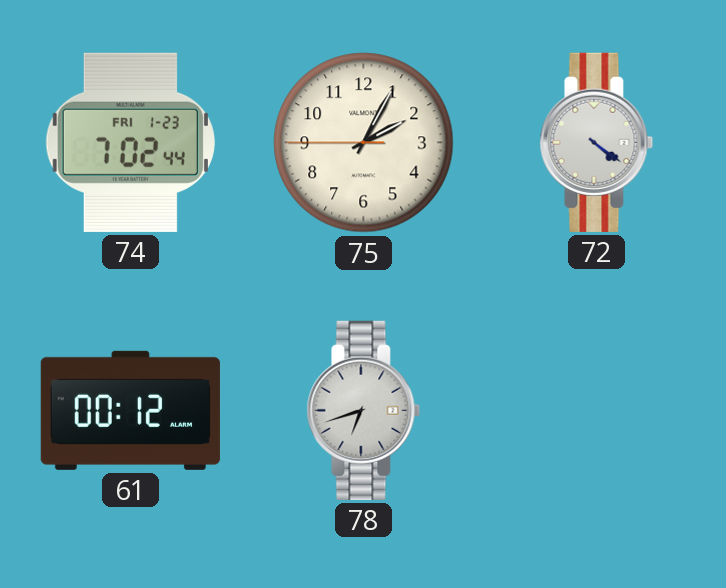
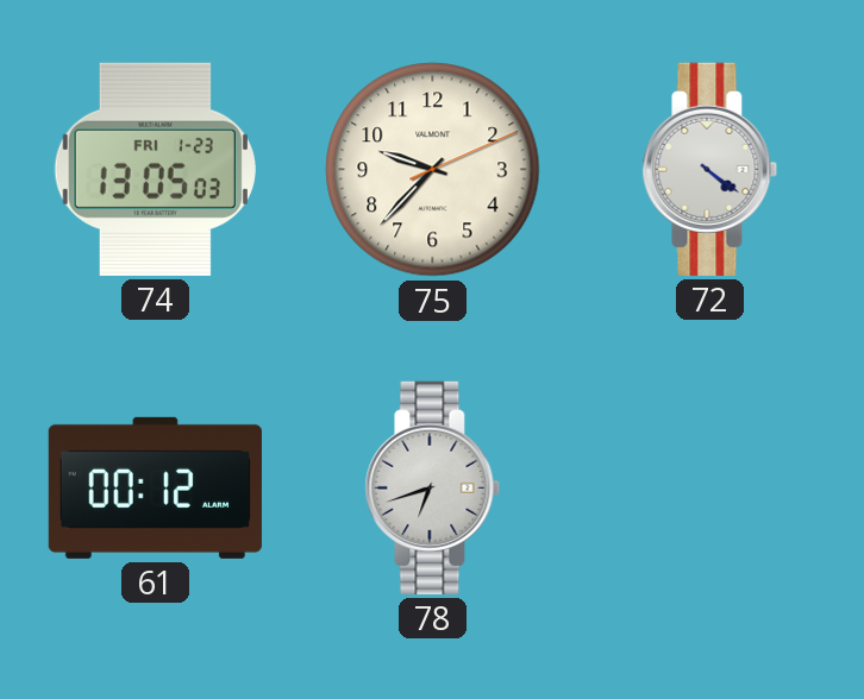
74: 7:02 -> 13:05 (155, 169)
75: 2:04 -> 9:37 (433, 170)
